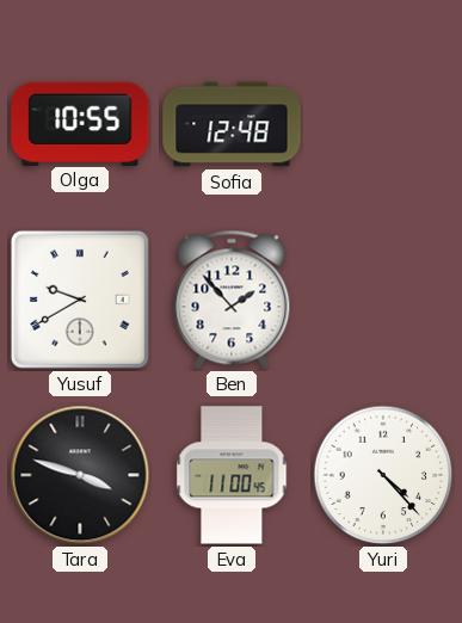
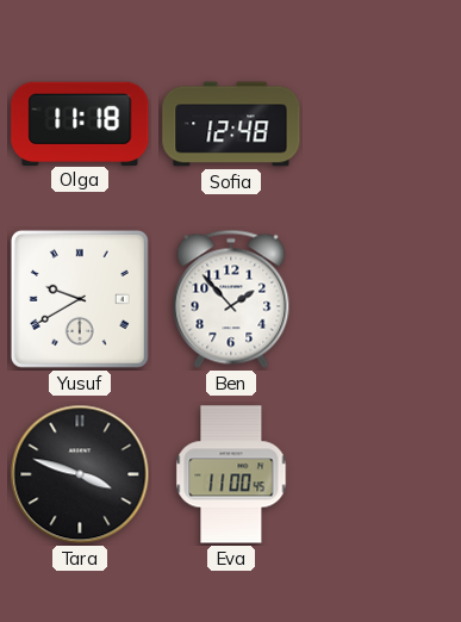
Olga: 10:55 -> 11:18 (80, 123)
Yuri: 4:23 -> none (383, 475)
